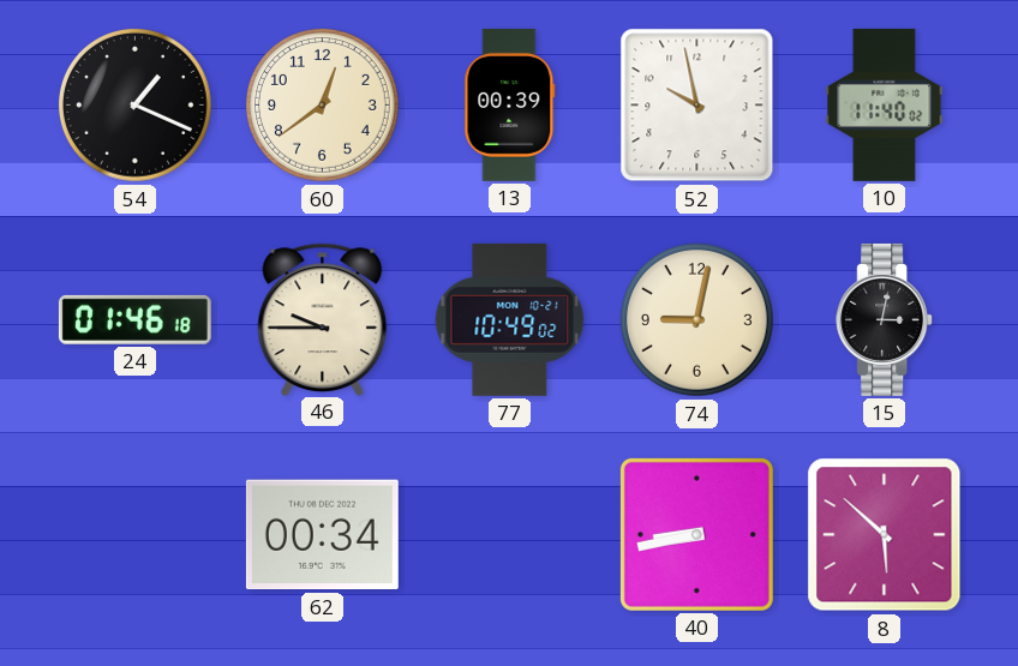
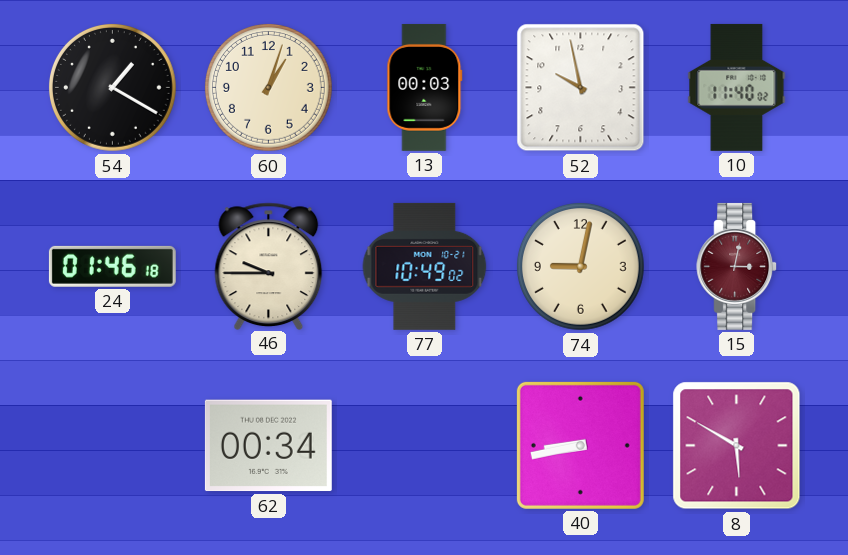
54: 1:19 -> 1:20 (113, 88)
60: 12:39 -> 1:03 (269, 88)
13: 00:39 -> 00:03 (425, 87)
15 dial: black -> burgundy (737, 266)
8: 5:52 -> 5:50 (737, 446)
